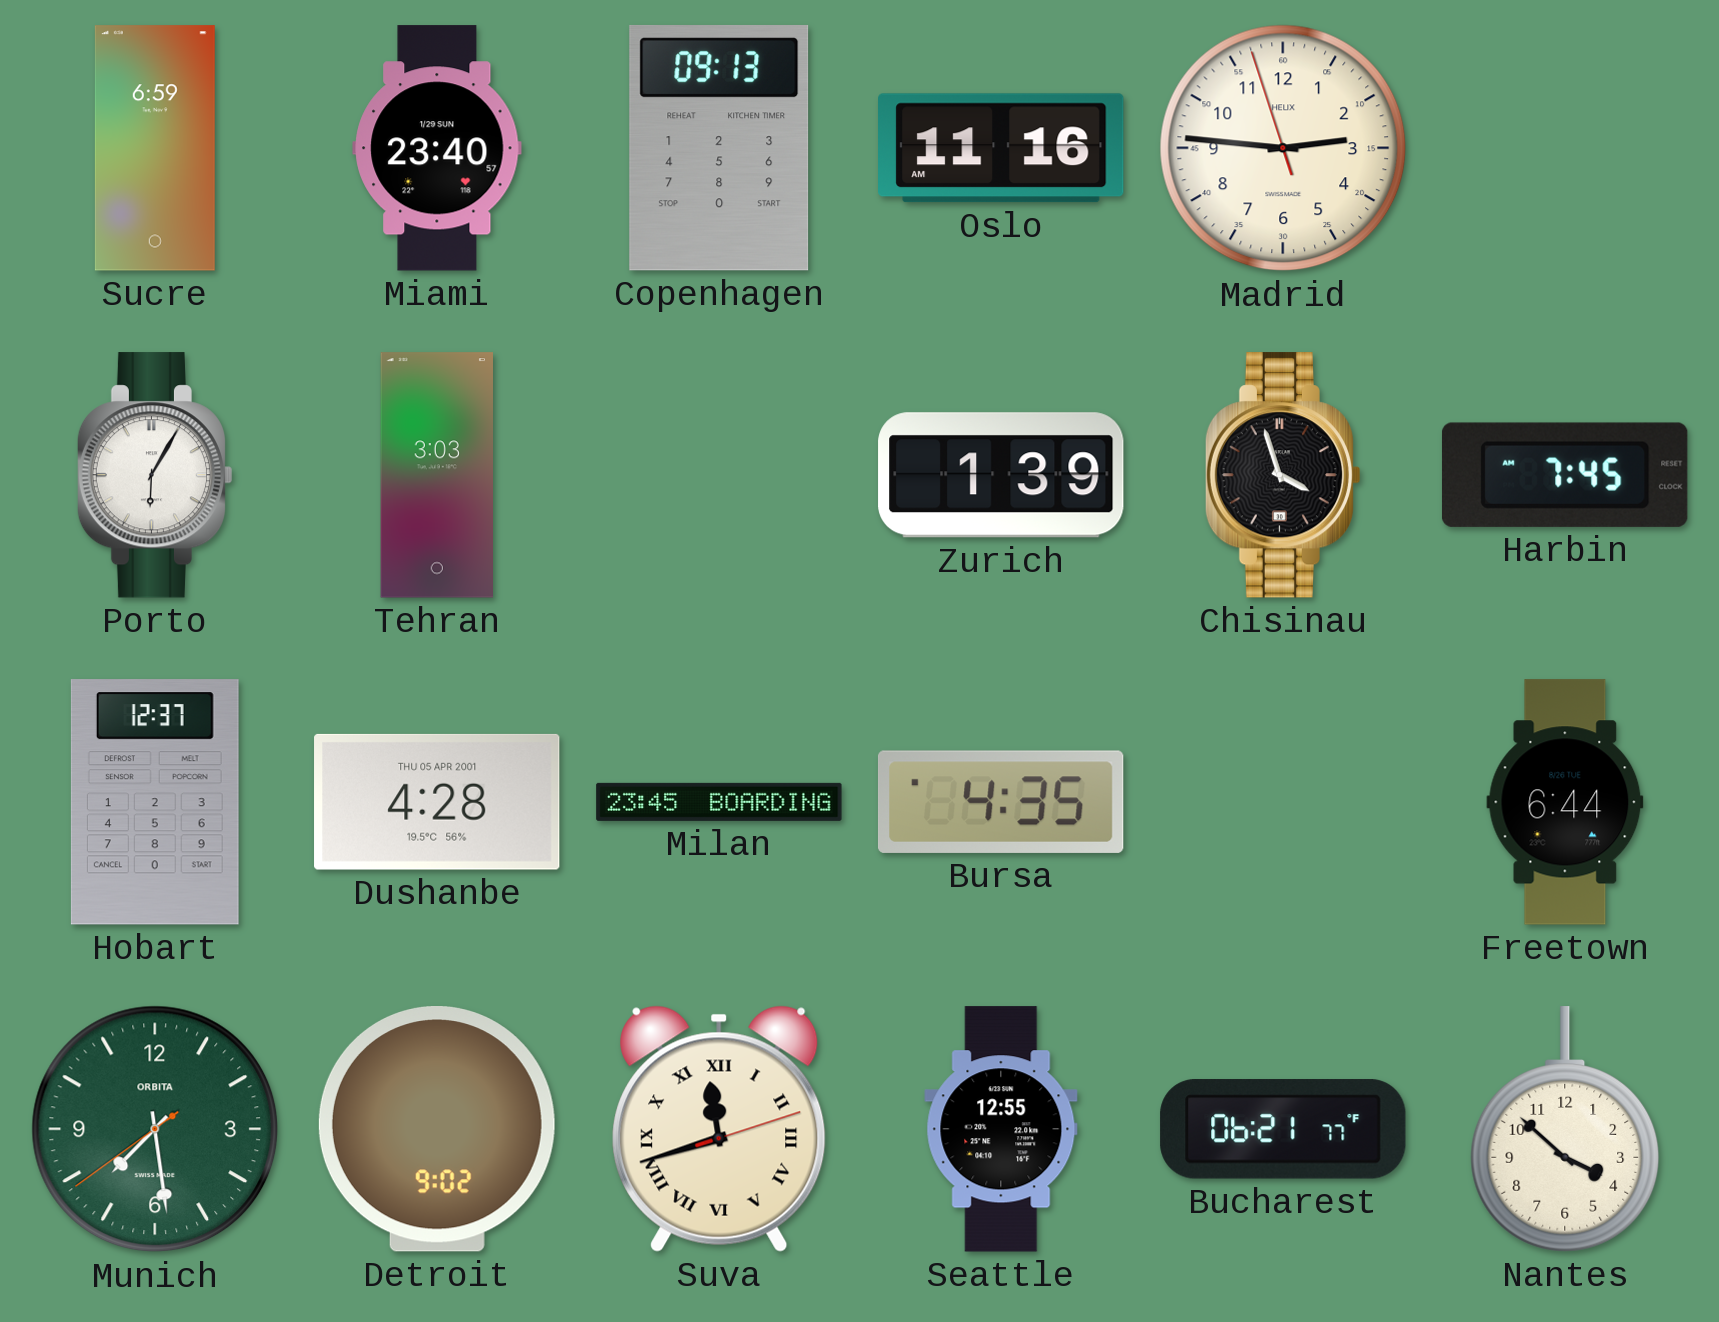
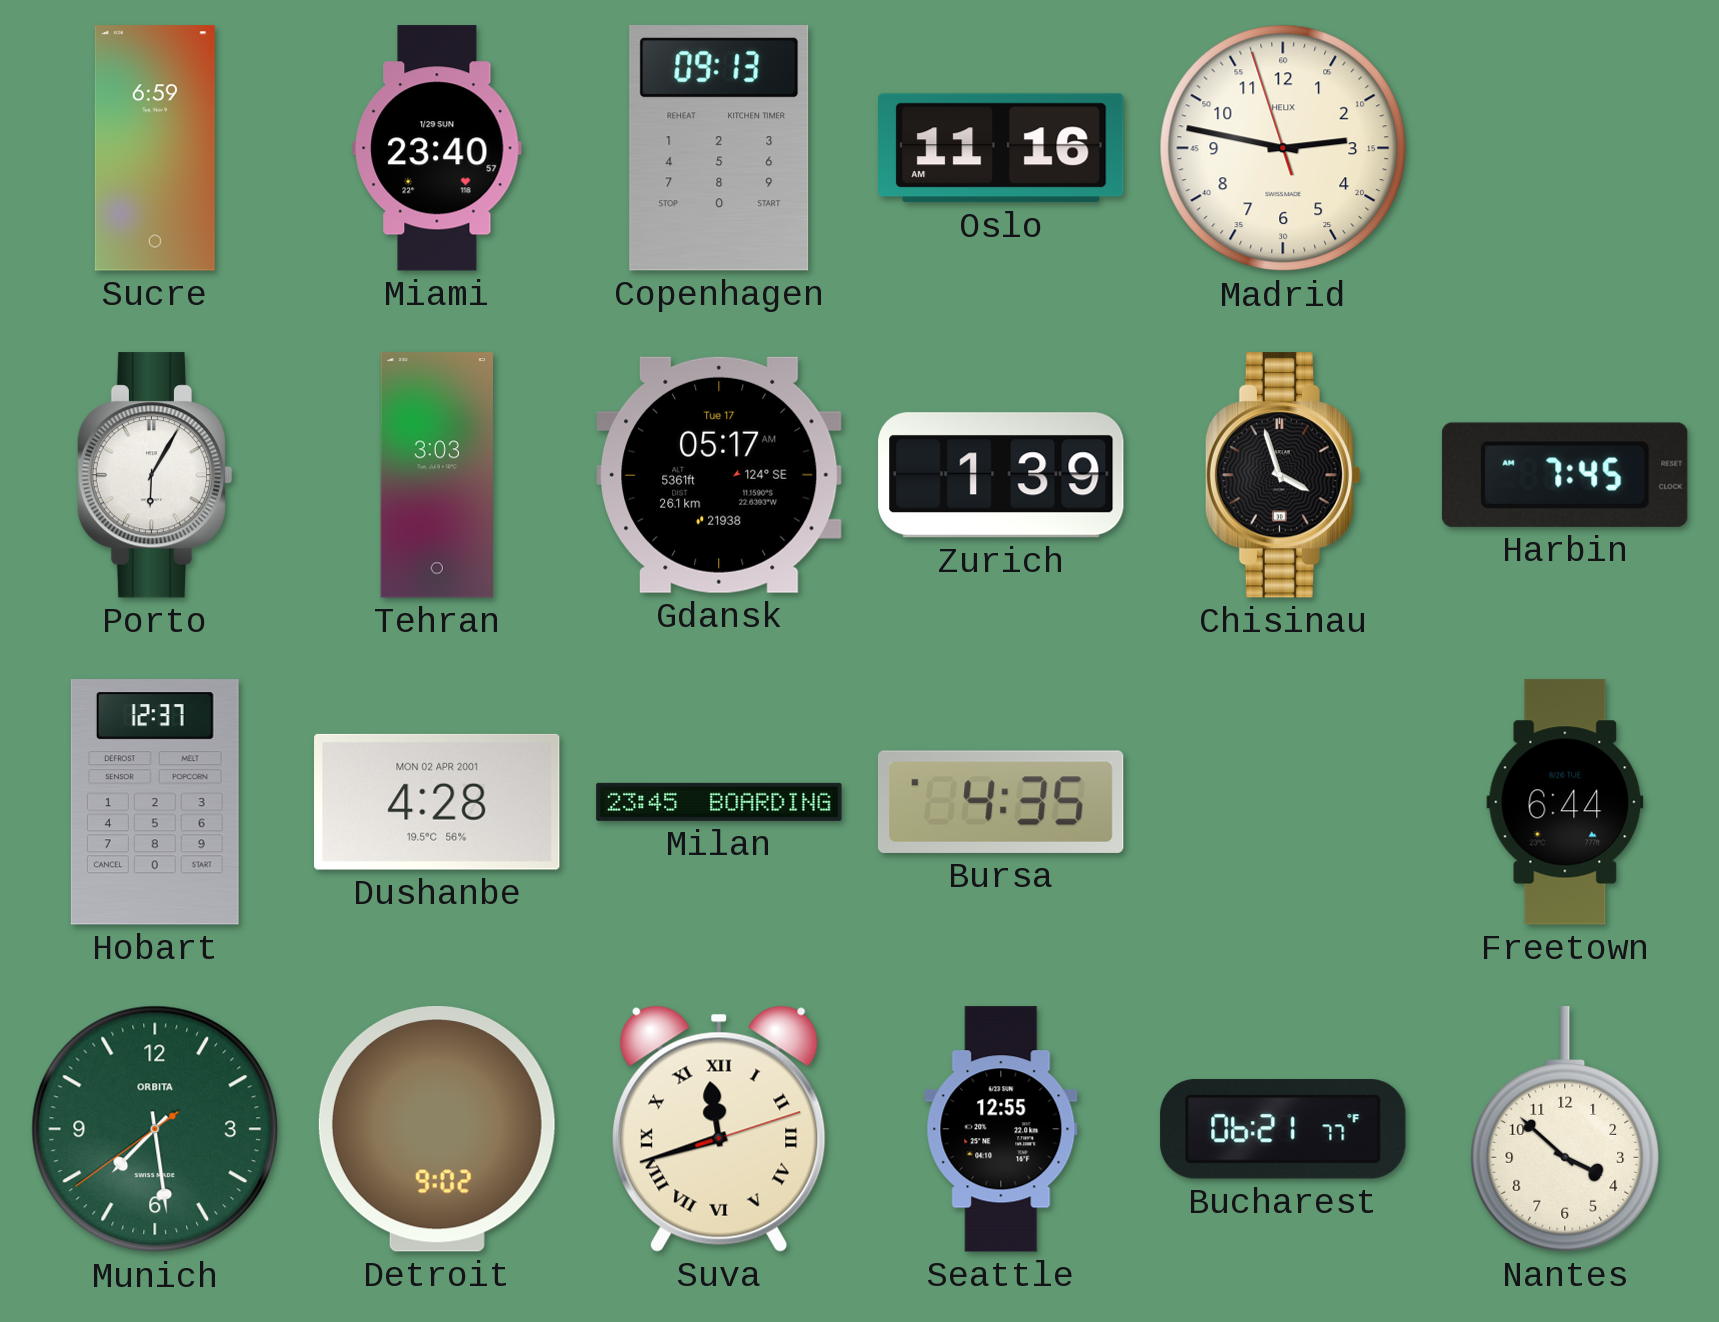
Madrid: 2:45 -> 2:46 (1283, 148)
Gdansk: none -> 05:17 (720, 475)
Dushanbe date: THU 05 APR 2001 -> MON 02 APR 2001 (437, 802)
